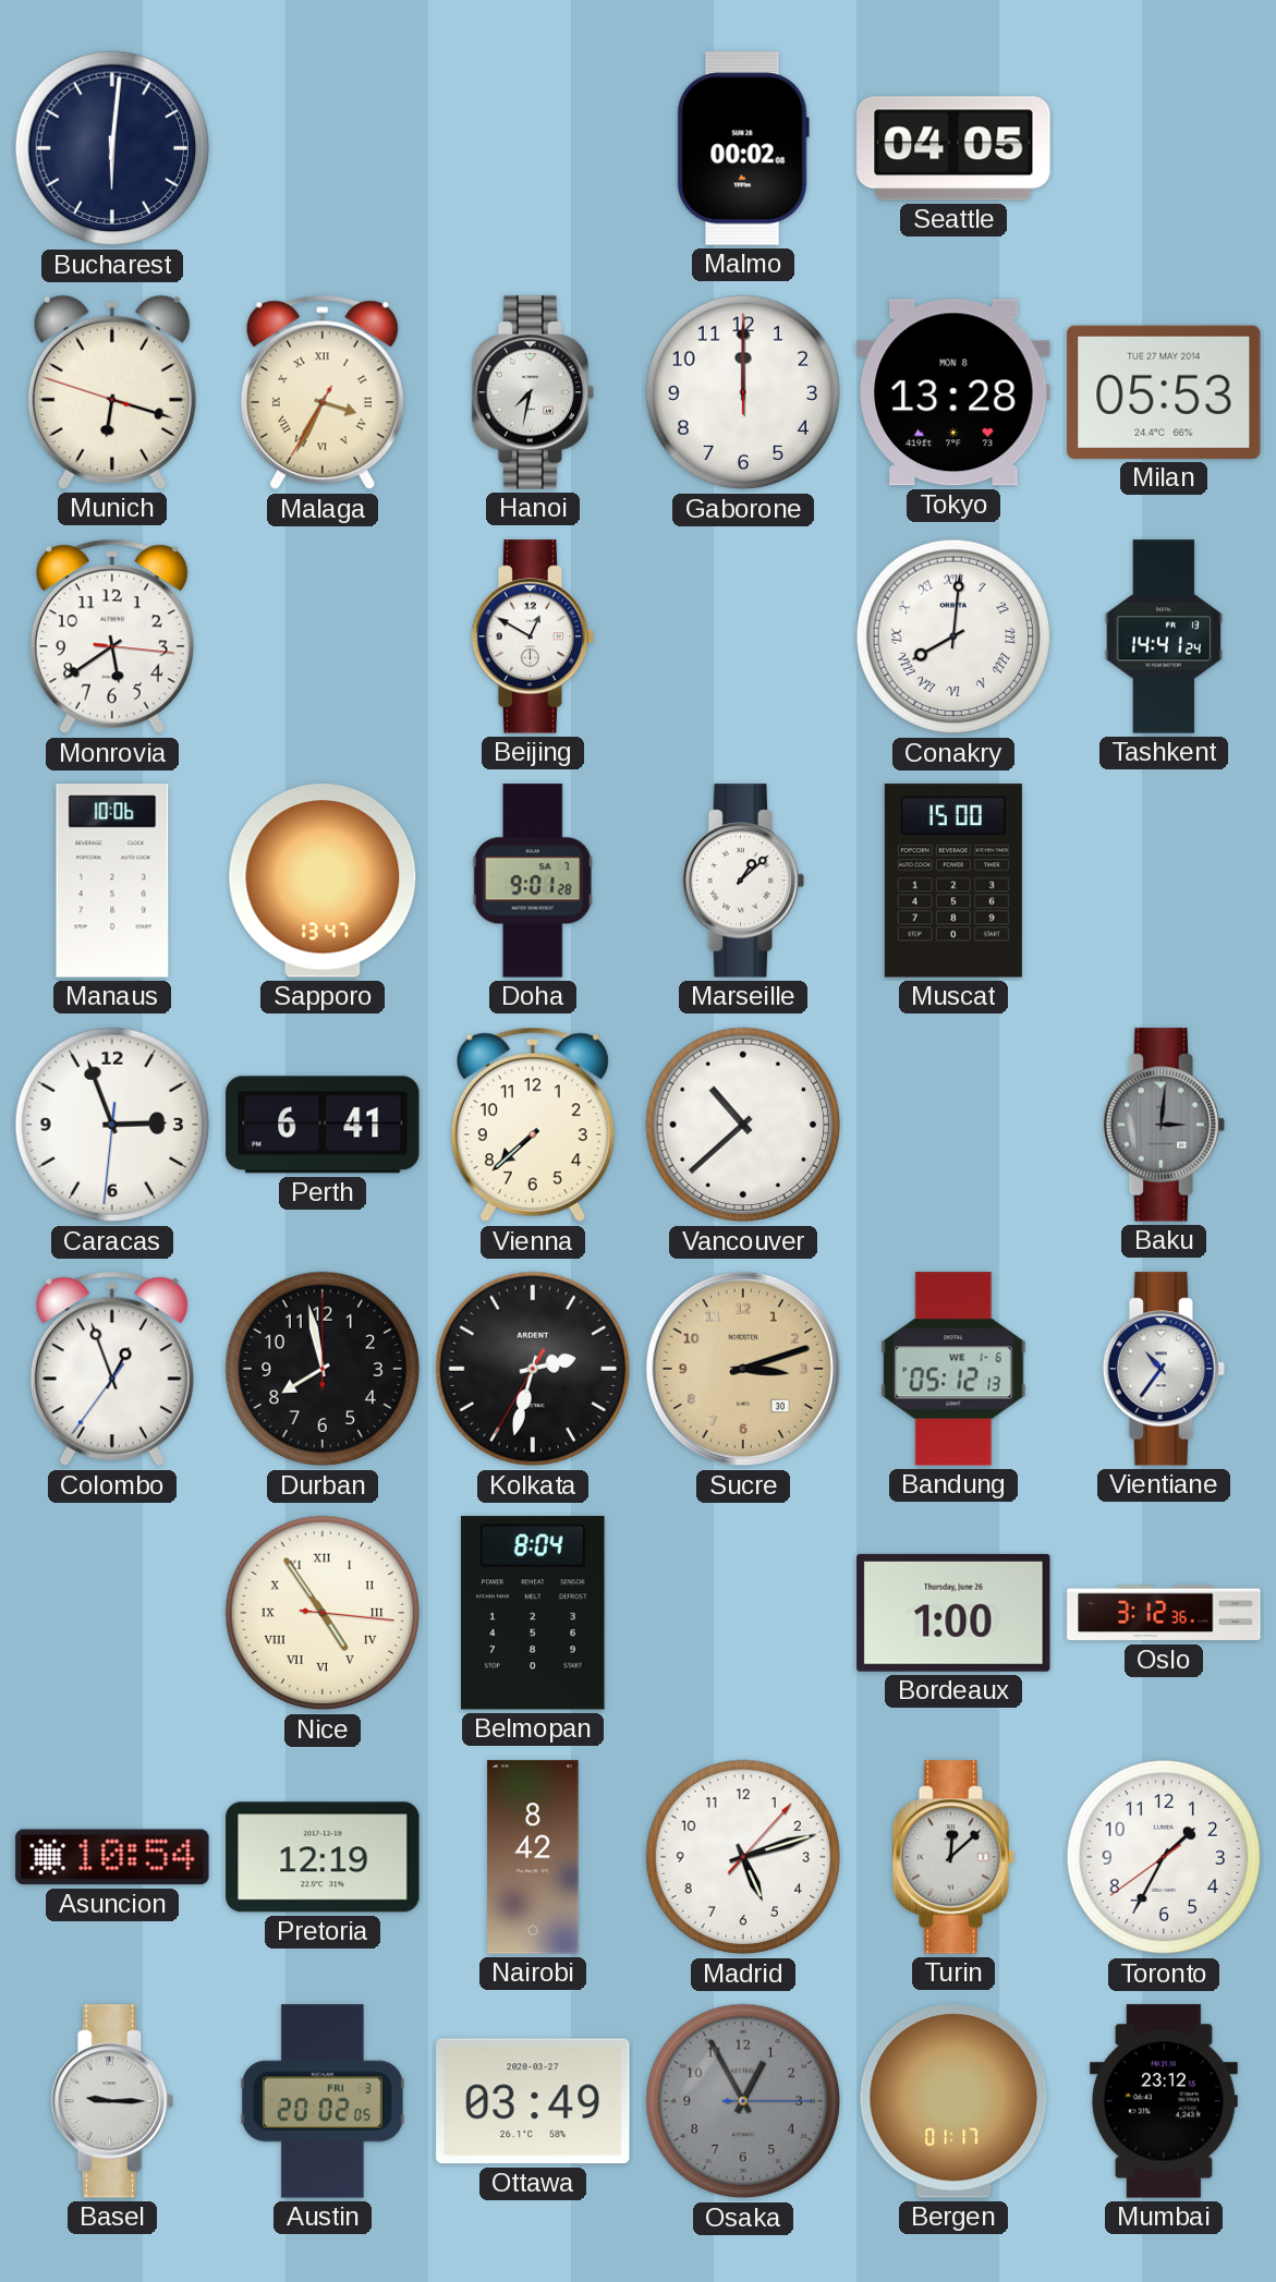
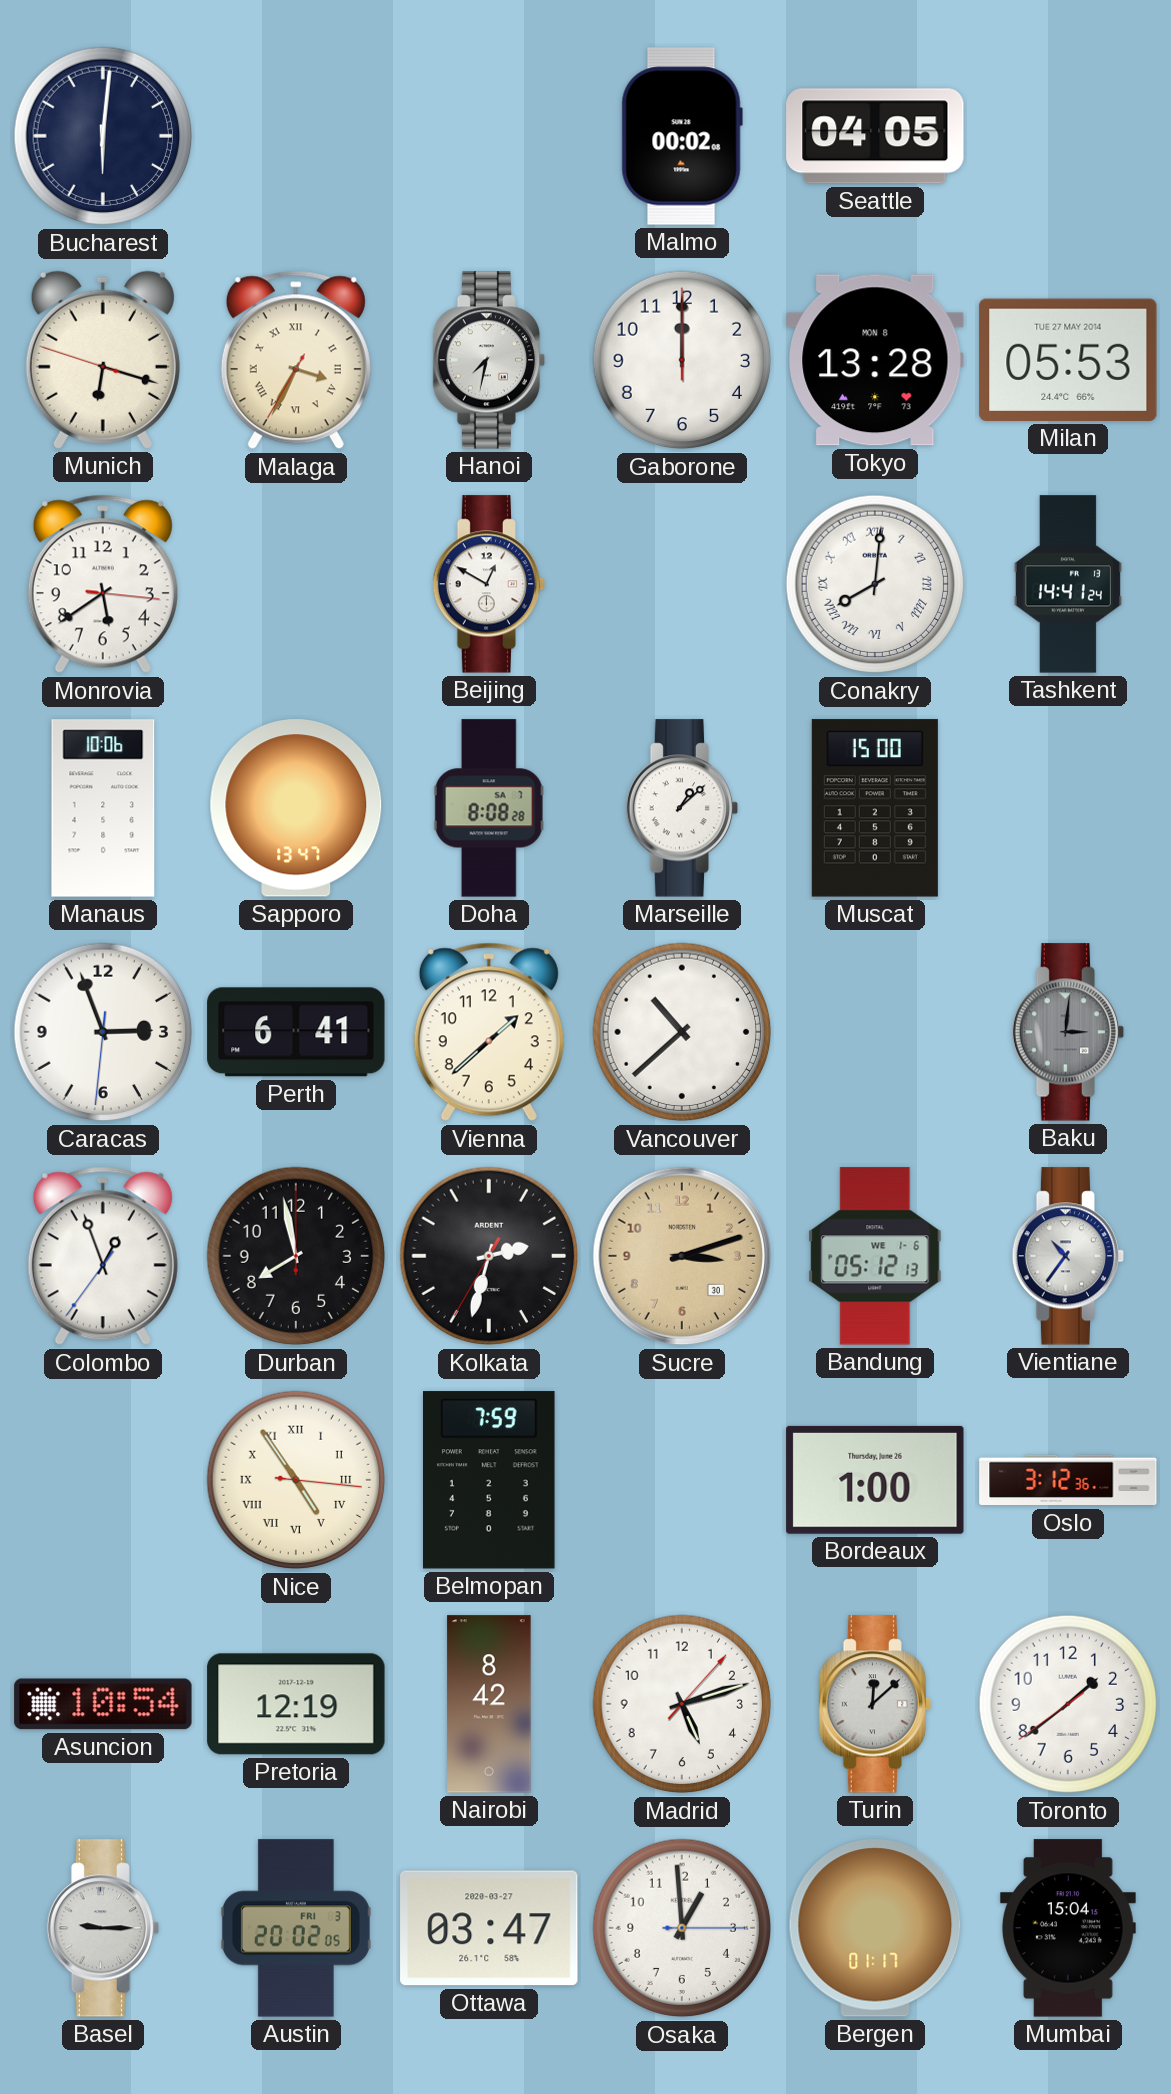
Doha: 9:01 -> 8:08 (489, 808)
Vienna: 7:38 -> 1:38 (489, 1032)
Belmopan: 8:04 -> 7:59 (490, 1480)
Toronto: 1:34 -> 1:38 (1068, 1704)
Ottawa: 03:49 -> 03:47 (489, 1928)
Osaka: 12:55 -> 12:59 (682, 1928)
Osaka dial: grey -> white (682, 1928)
Mumbai: 23:12 -> 15:04 (1068, 1928)
